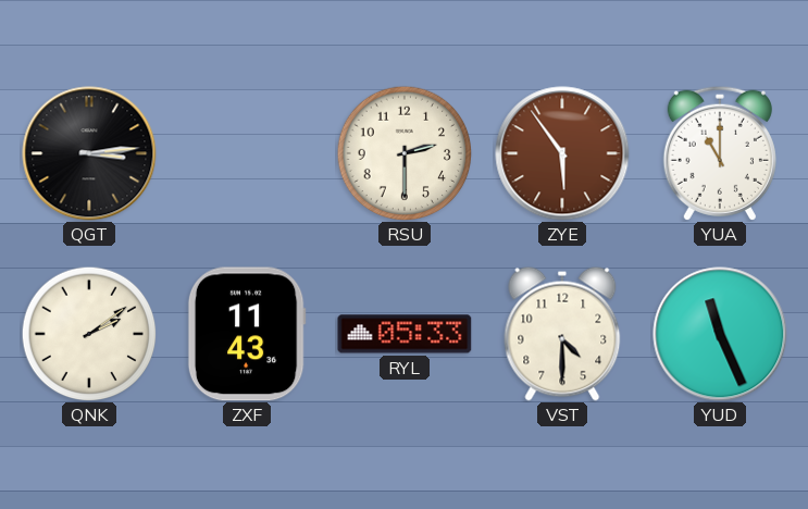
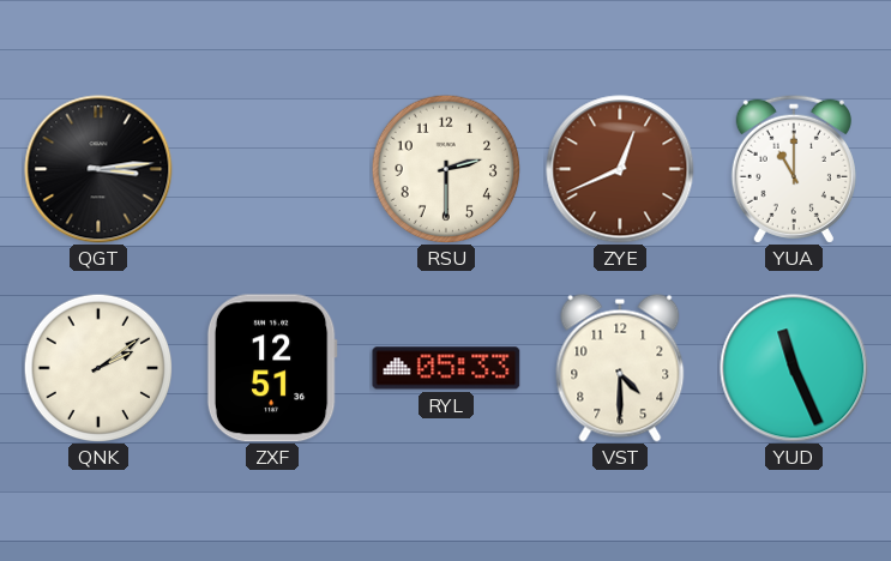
ZYE: 5:54 -> 12:41 (620, 169)
ZXF: 11:43 -> 12:51 (272, 368)
